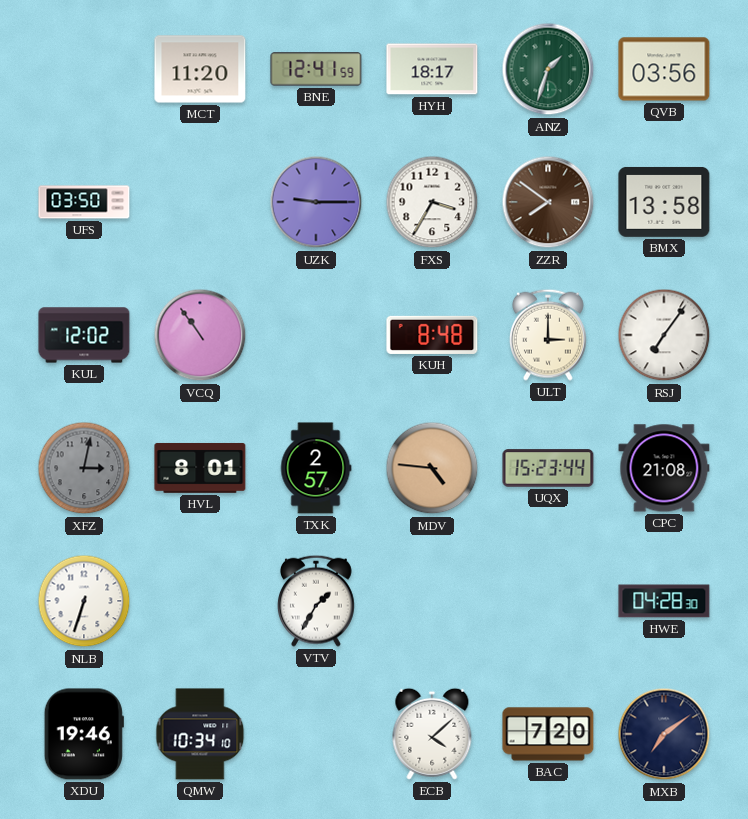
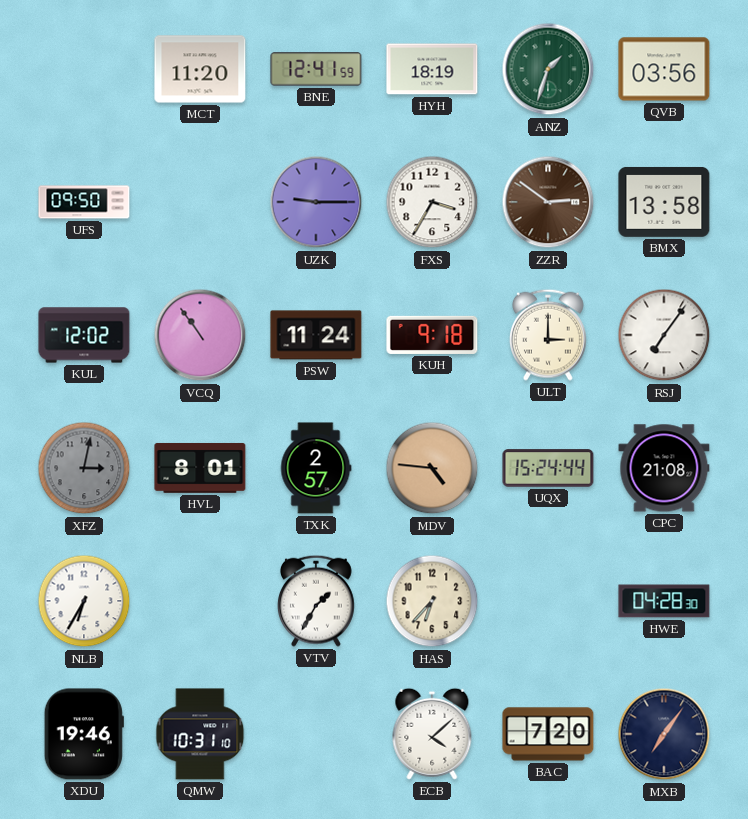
HYH: 18:17 -> 18:19 (432, 69)
UFS: 03:50 -> 09:50 (84, 202)
ZZR: 7:51 -> 2:51 (548, 202)
PSW: none -> 11:24 (316, 335)
KUH: 8:48 -> 9:18 (432, 335)
UQX: 15:23 -> 15:24 (548, 468)
NLB: 6:33 -> 6:35 (84, 601)
HAS: none -> 6:37 (432, 601)
QMW: 10:34 -> 10:31 (200, 734)
MXB: 7:09 -> 7:06 (664, 734)
